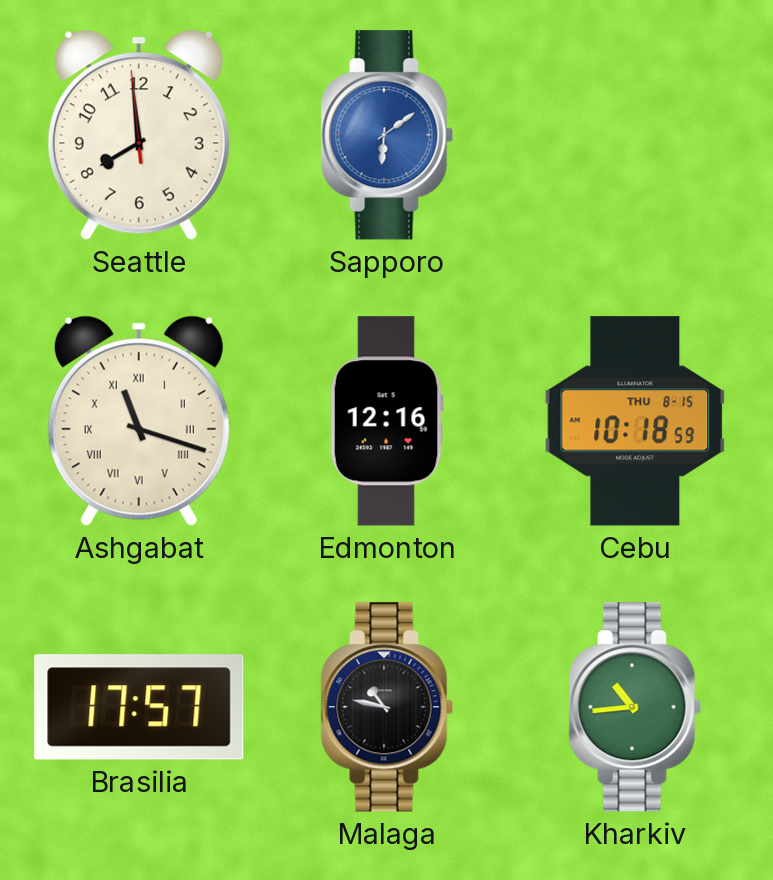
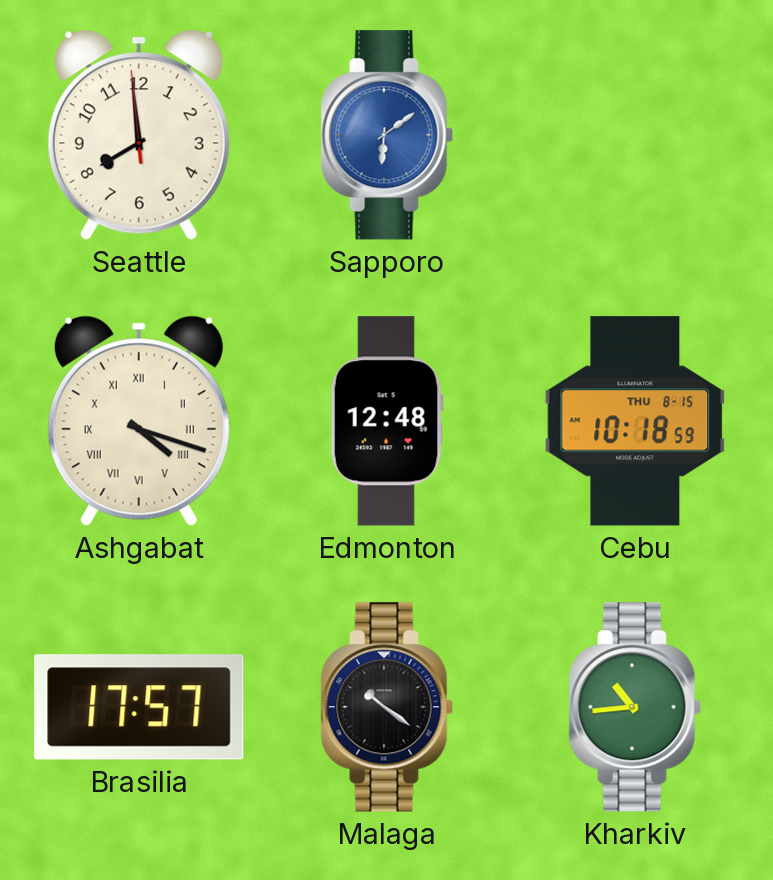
Ashgabat: 11:18 -> 4:18 (139, 421)
Edmonton: 12:16 -> 12:48 (387, 421)
Malaga: 10:47 -> 10:21 (387, 707)
